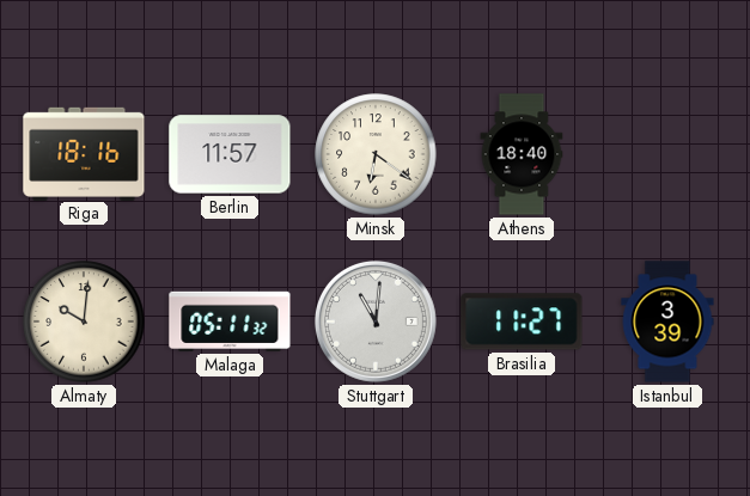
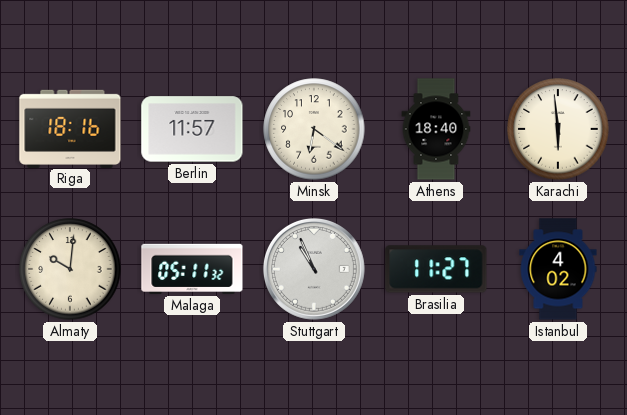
Karachi: none -> 5:59 (558, 129)
Stuttgart: 11:01 -> 10:56 (314, 269)
Istanbul: 3:39 -> 4:02 (558, 269)
